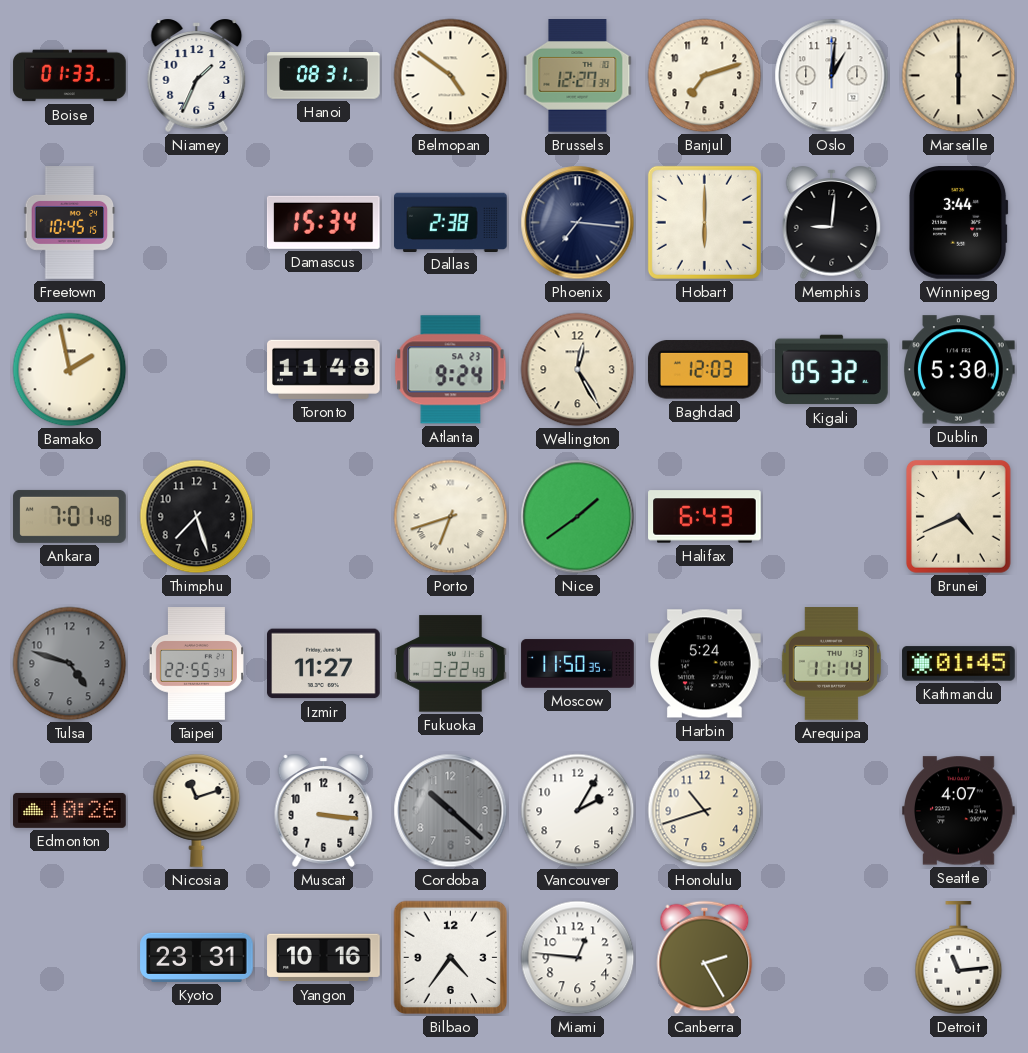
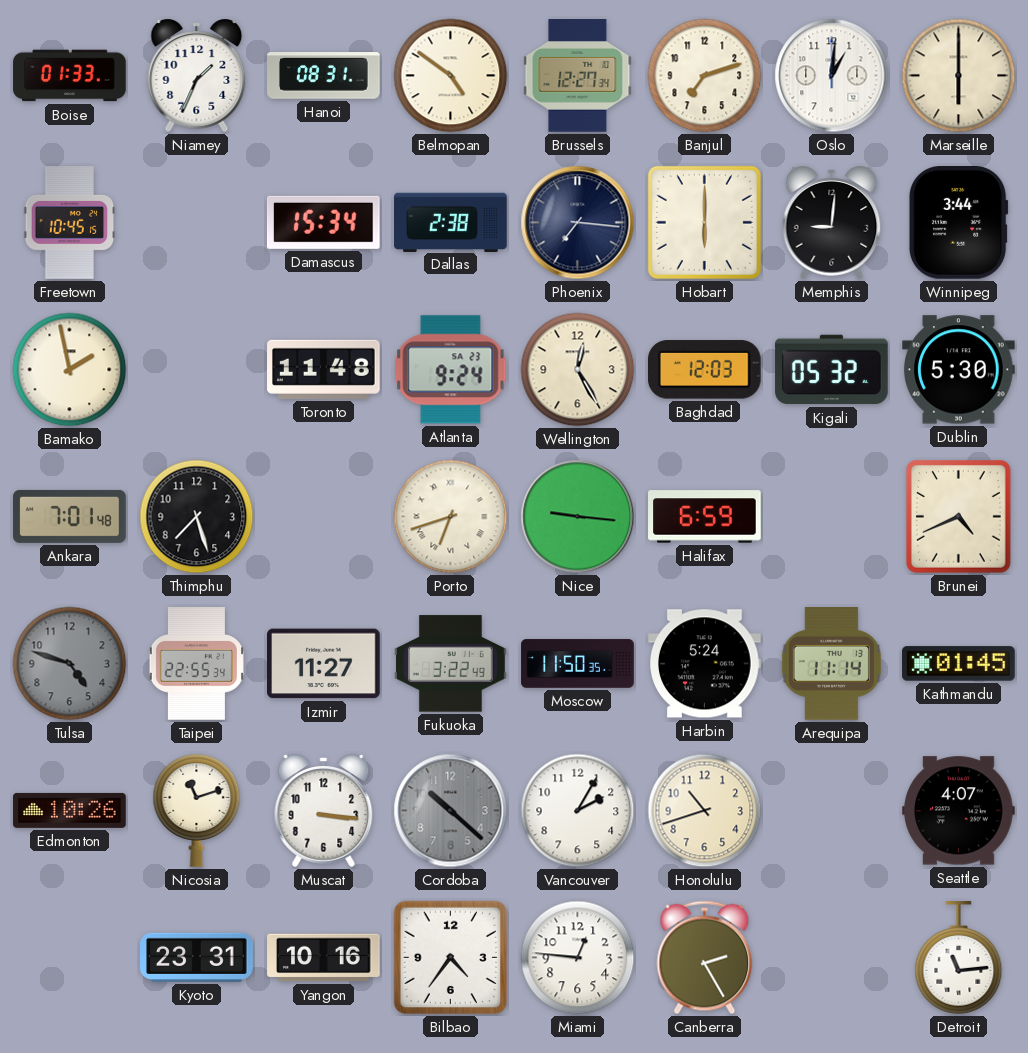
Nice: 1:39 -> 9:16 (578, 517)
Halifax: 6:43 -> 6:59 (705, 517)
